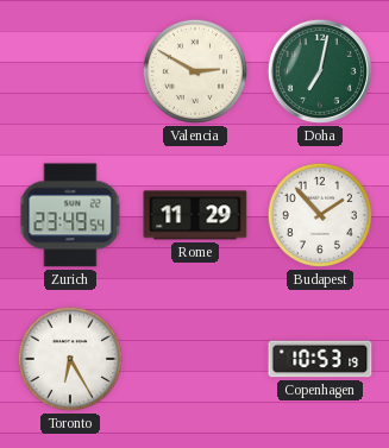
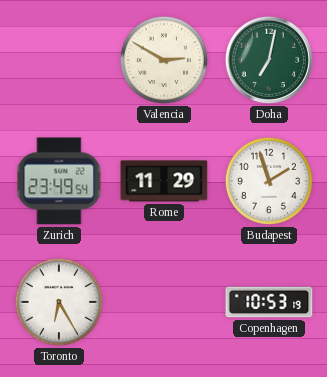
Budapest: 1:53 -> 1:57 (269, 181)
